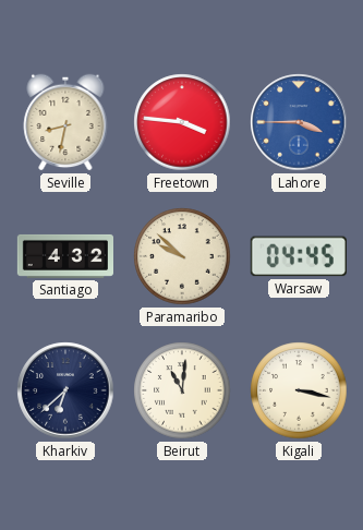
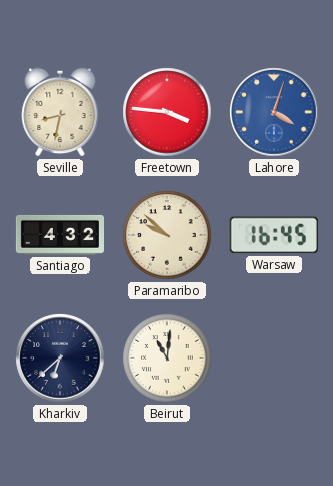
Lahore: 3:45 -> 4:03 (274, 112)
Warsaw: 04:45 -> 16:45 (274, 235)
Kigali: 3:17 -> none (299, 390)
